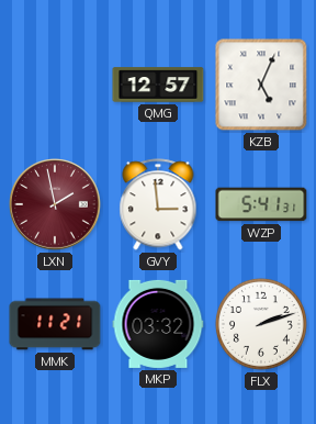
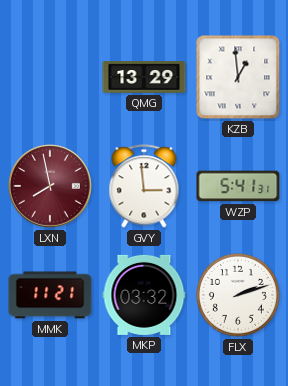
QMG: 12:57 -> 13:29 (144, 77)
KZB: 5:04 -> 12:59 (238, 77)
LXN: 1:58 -> 7:58 (51, 187)
